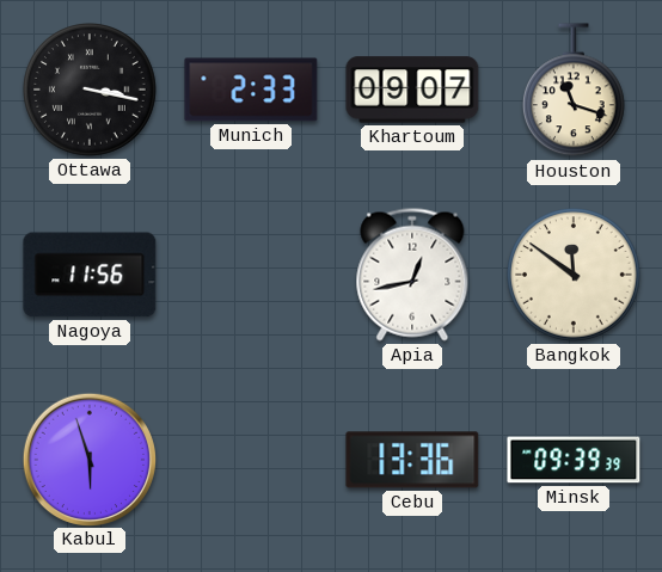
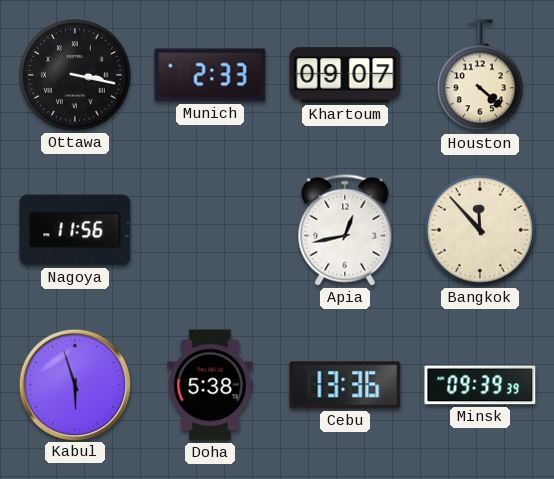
Houston: 11:18 -> 4:22 (480, 76)
Bangkok: 11:51 -> 11:53 (481, 231)
Doha: none -> 5:38 (210, 385)
